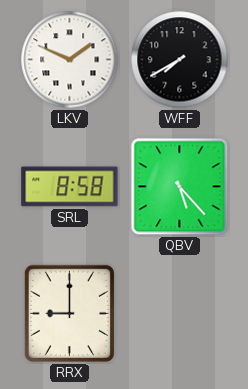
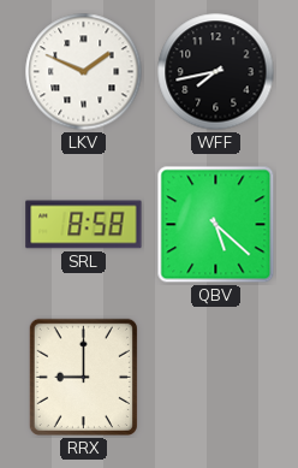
WFF: 7:40 -> 7:43 (216, 72)
QBV: 5:23 -> 5:22 (216, 225)
